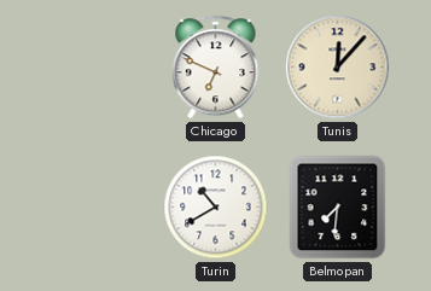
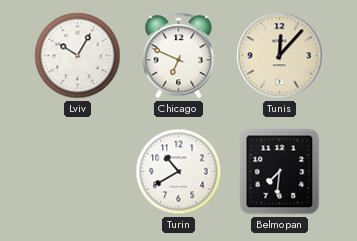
Lviv: none -> 10:05 (78, 56)
